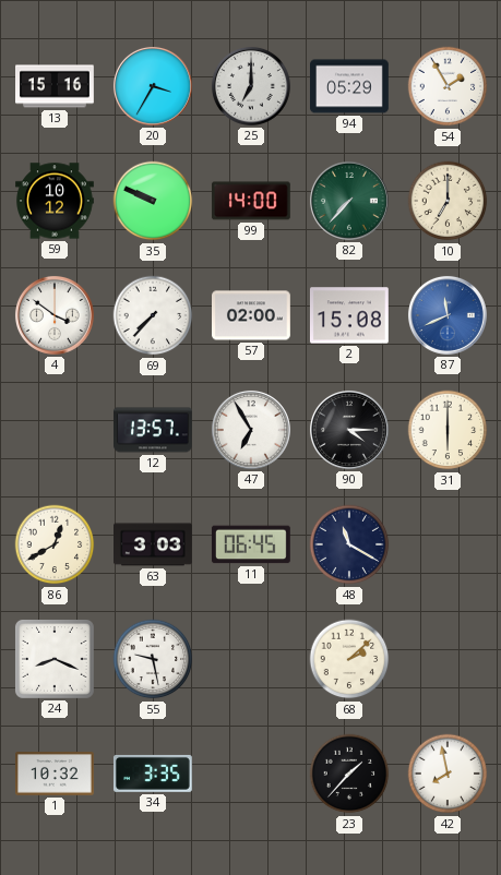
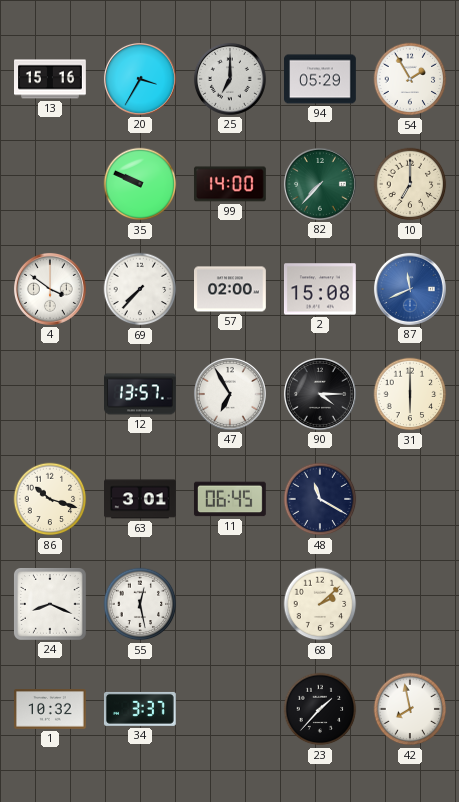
59: 10:12 -> none (56, 201)
86: 12:40 -> 10:18 (50, 499)
63: 3:03 -> 3:01 (141, 499)
55: 9:28 -> 12:28 (140, 604)
34: 3:35 -> 3:37 (140, 709)
